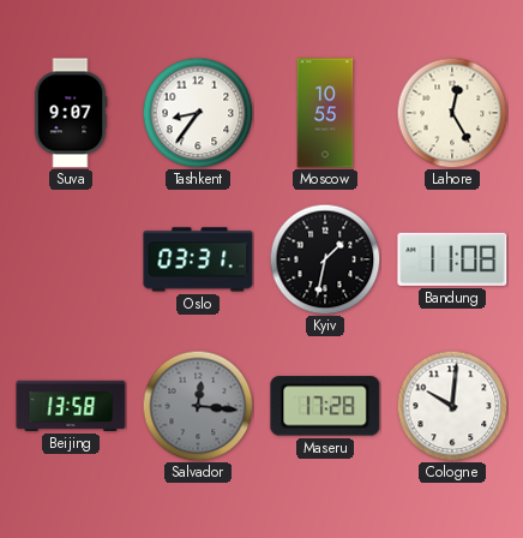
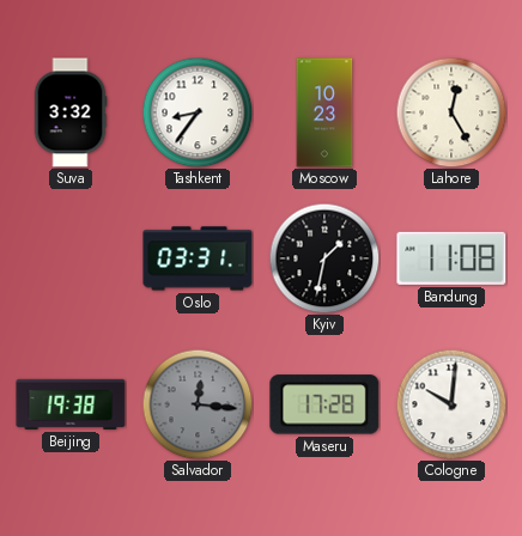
Suva: 9:07 -> 3:32 (71, 112)
Moscow: 10:55 -> 10:23 (324, 112)
Beijing: 13:58 -> 19:38 (71, 404)
